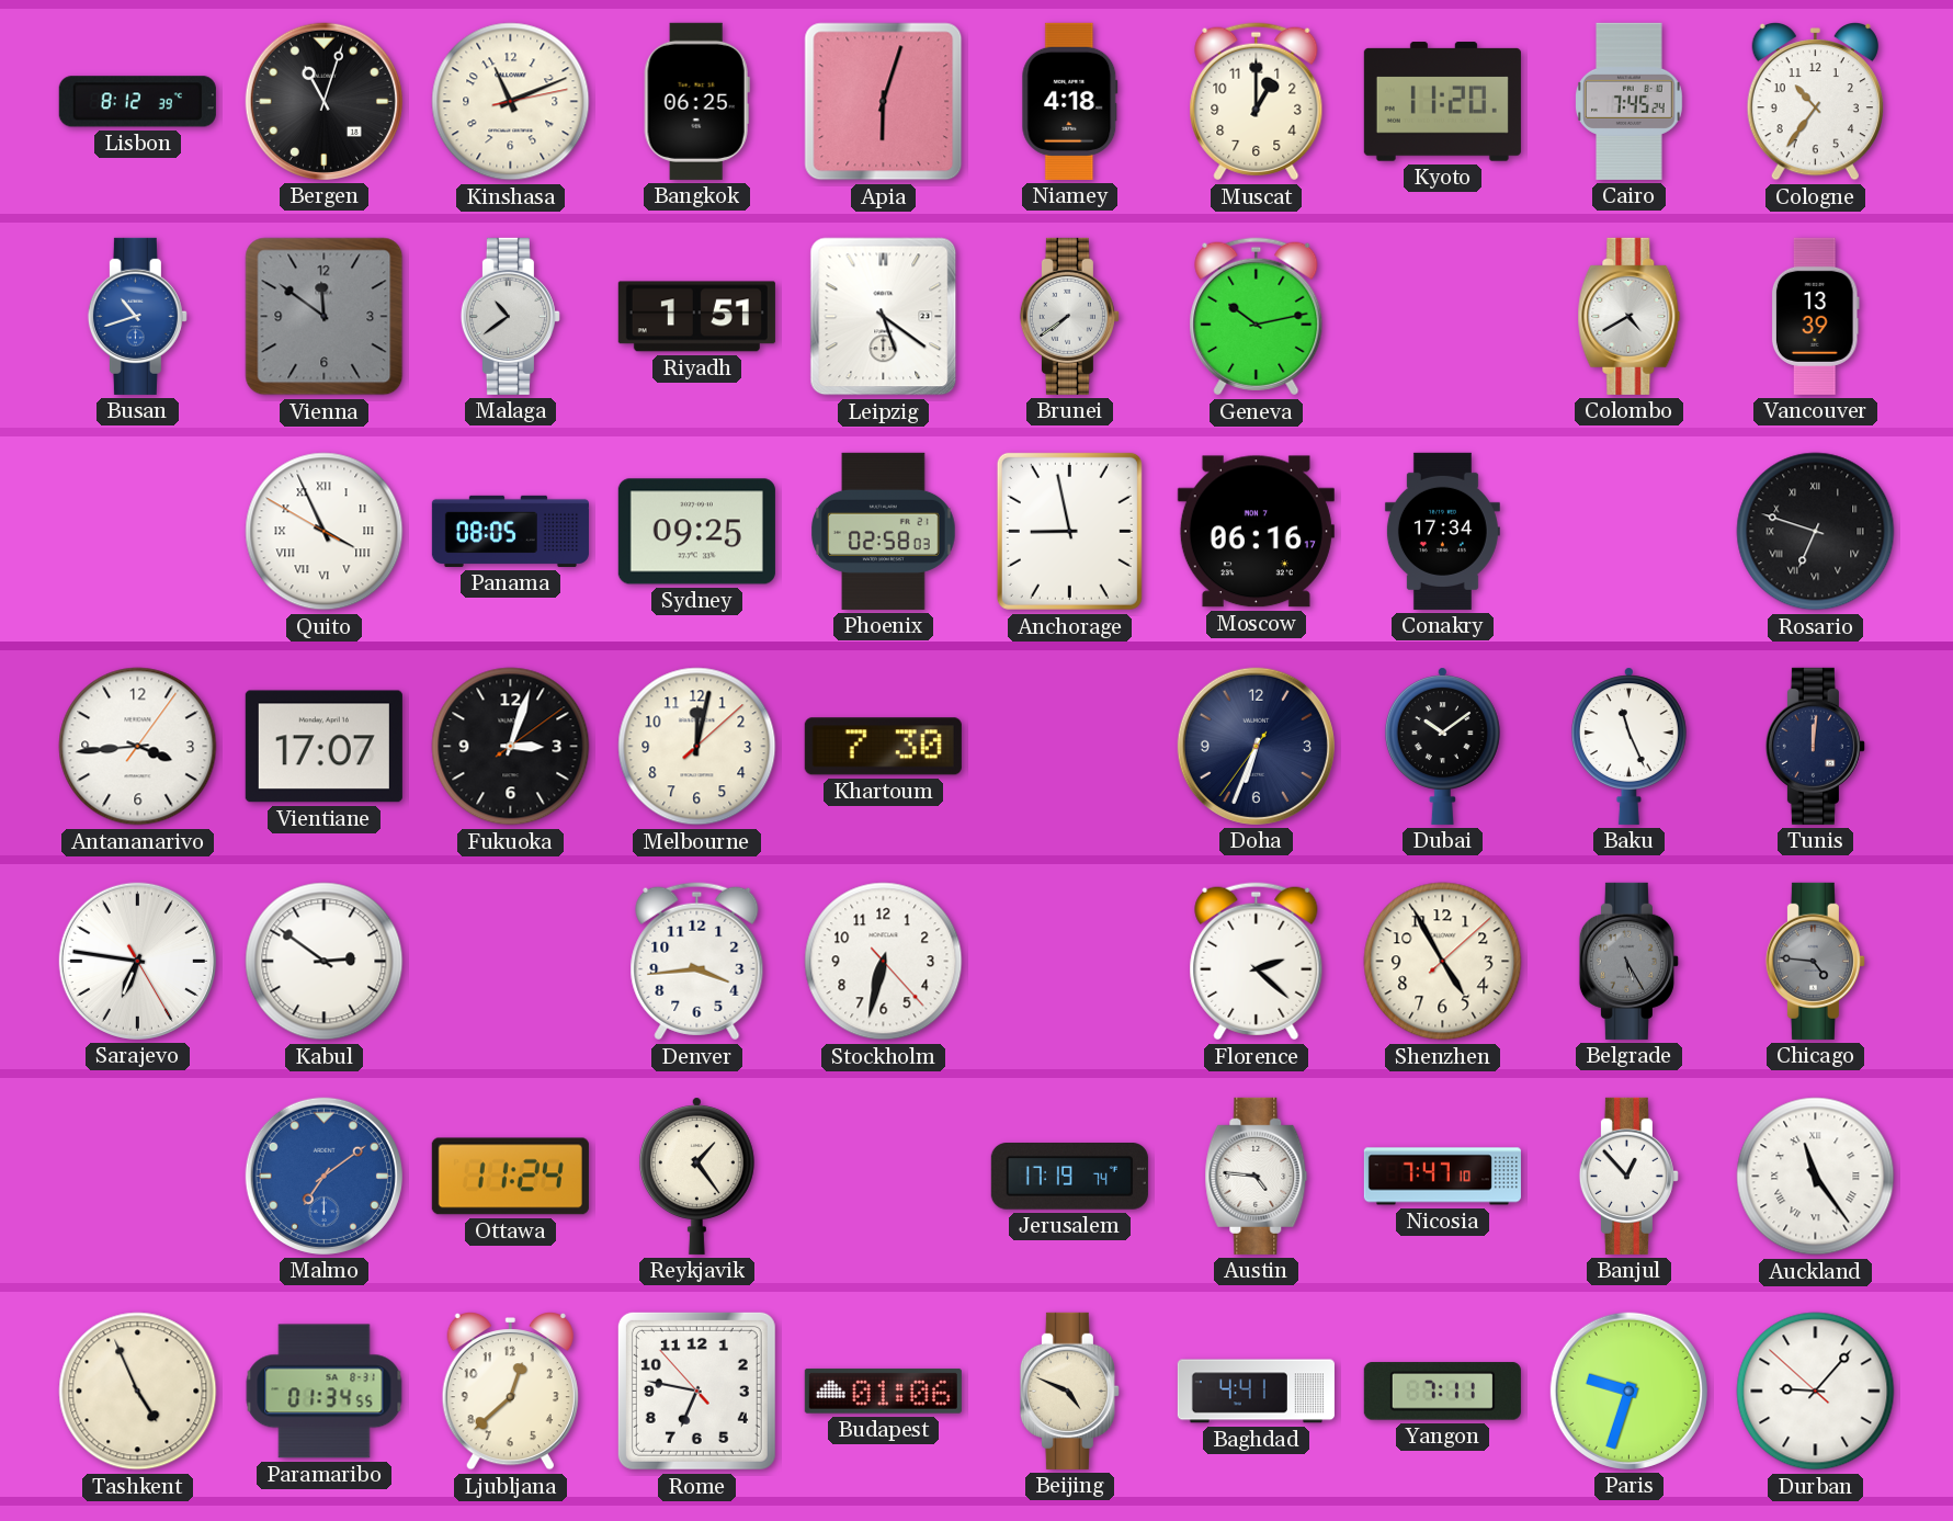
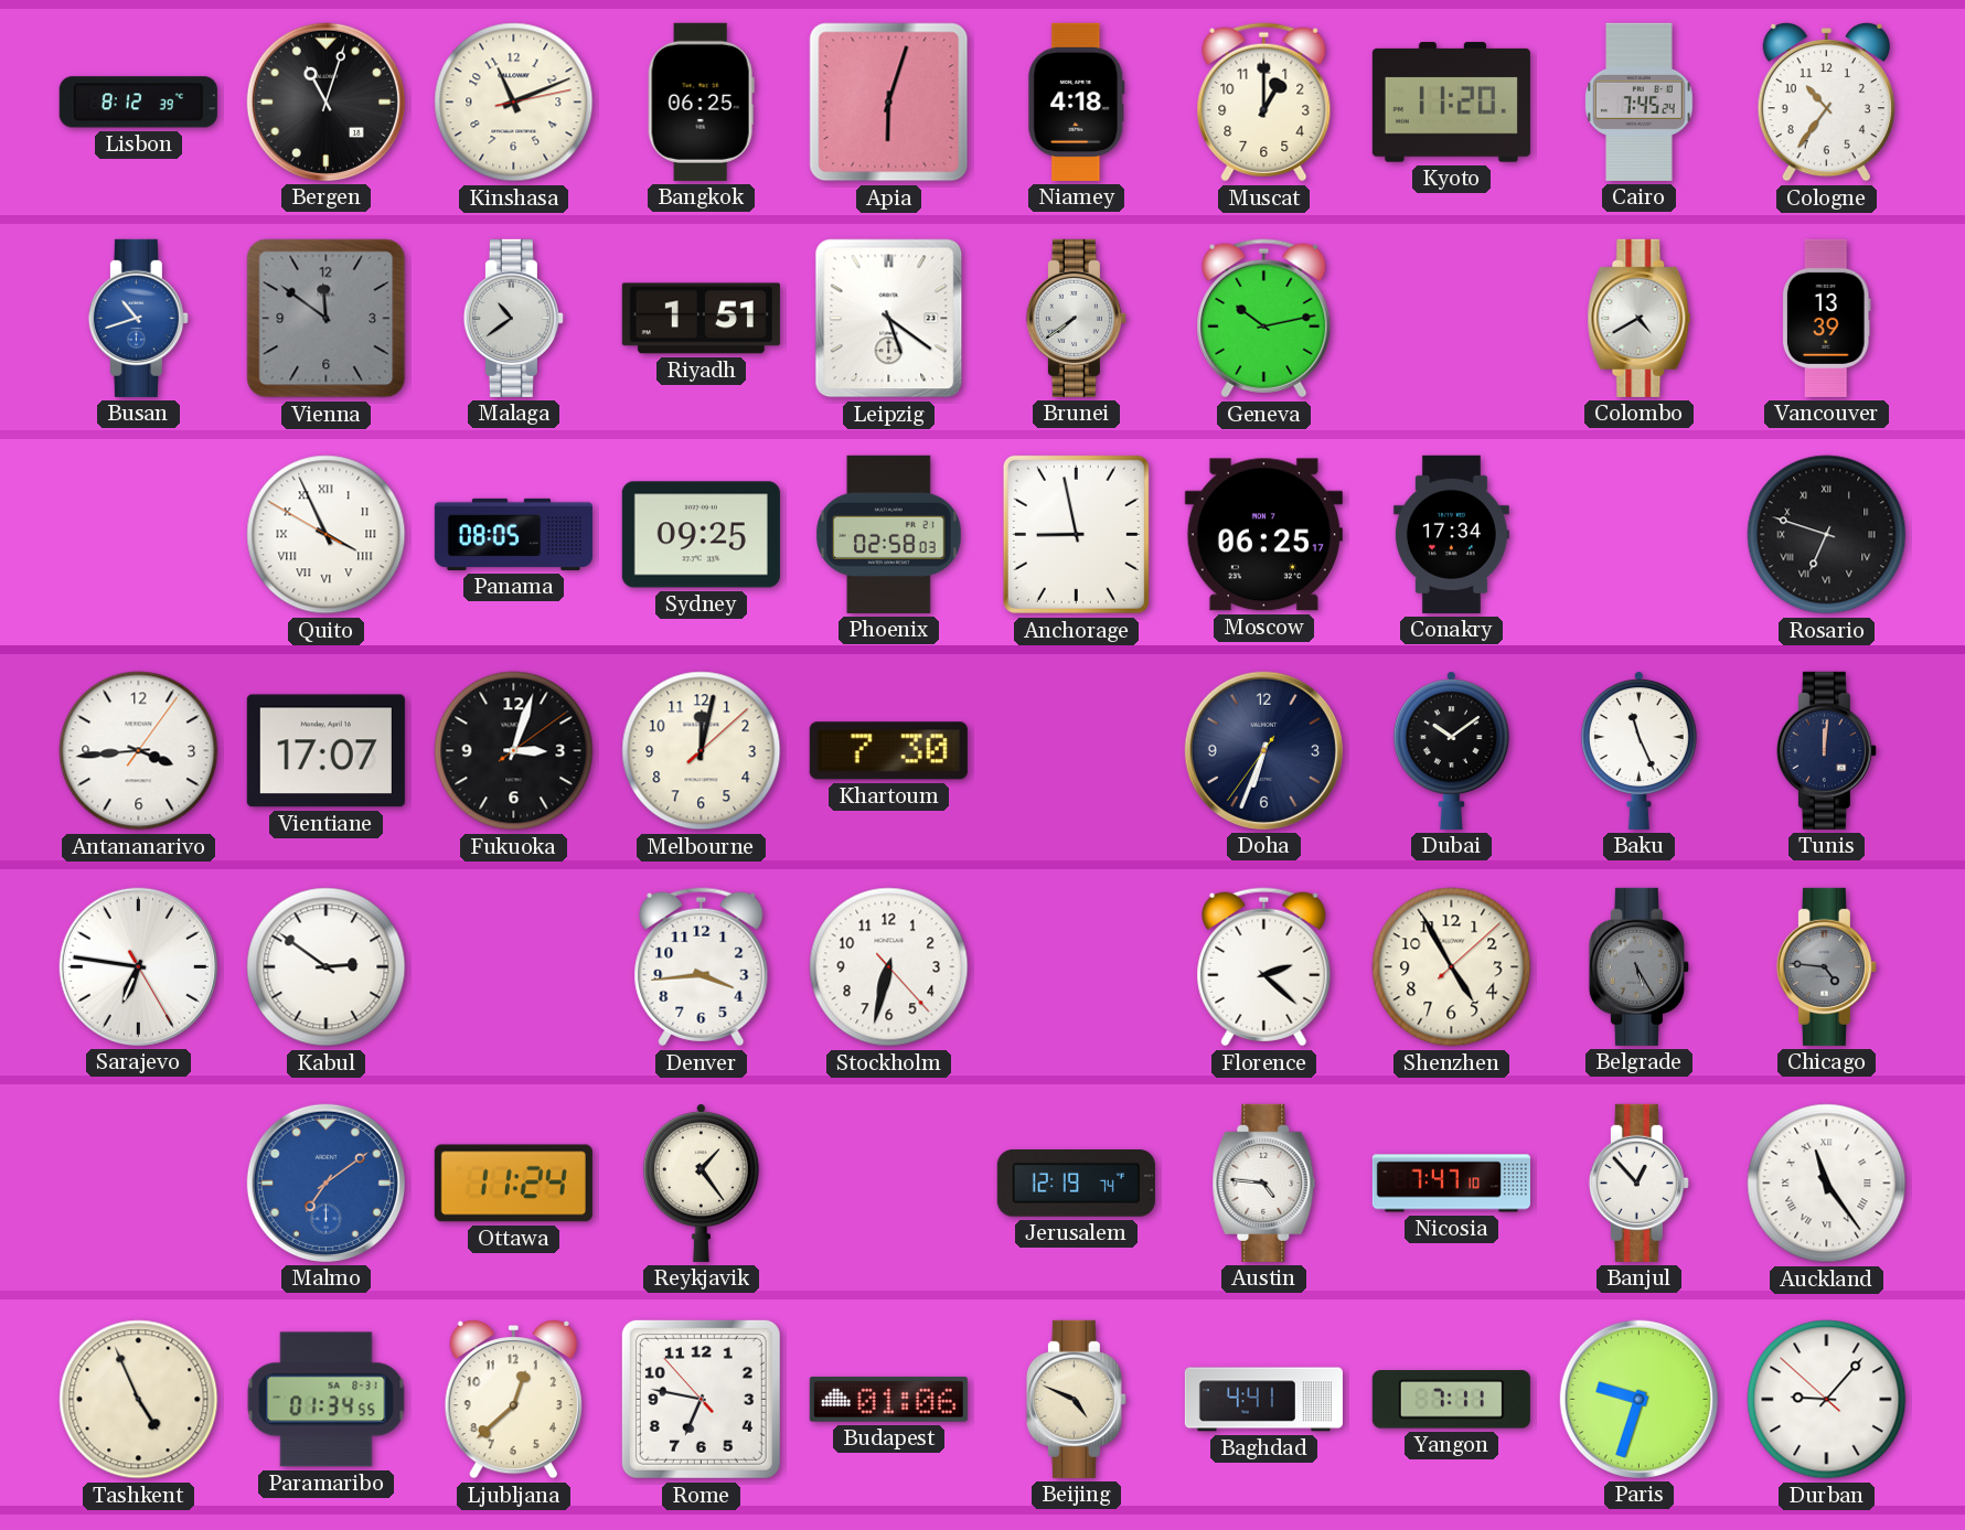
Moscow: 06:16 -> 06:25 (1263, 535)
Jerusalem: 17:19 -> 12:19 (1076, 1184)
